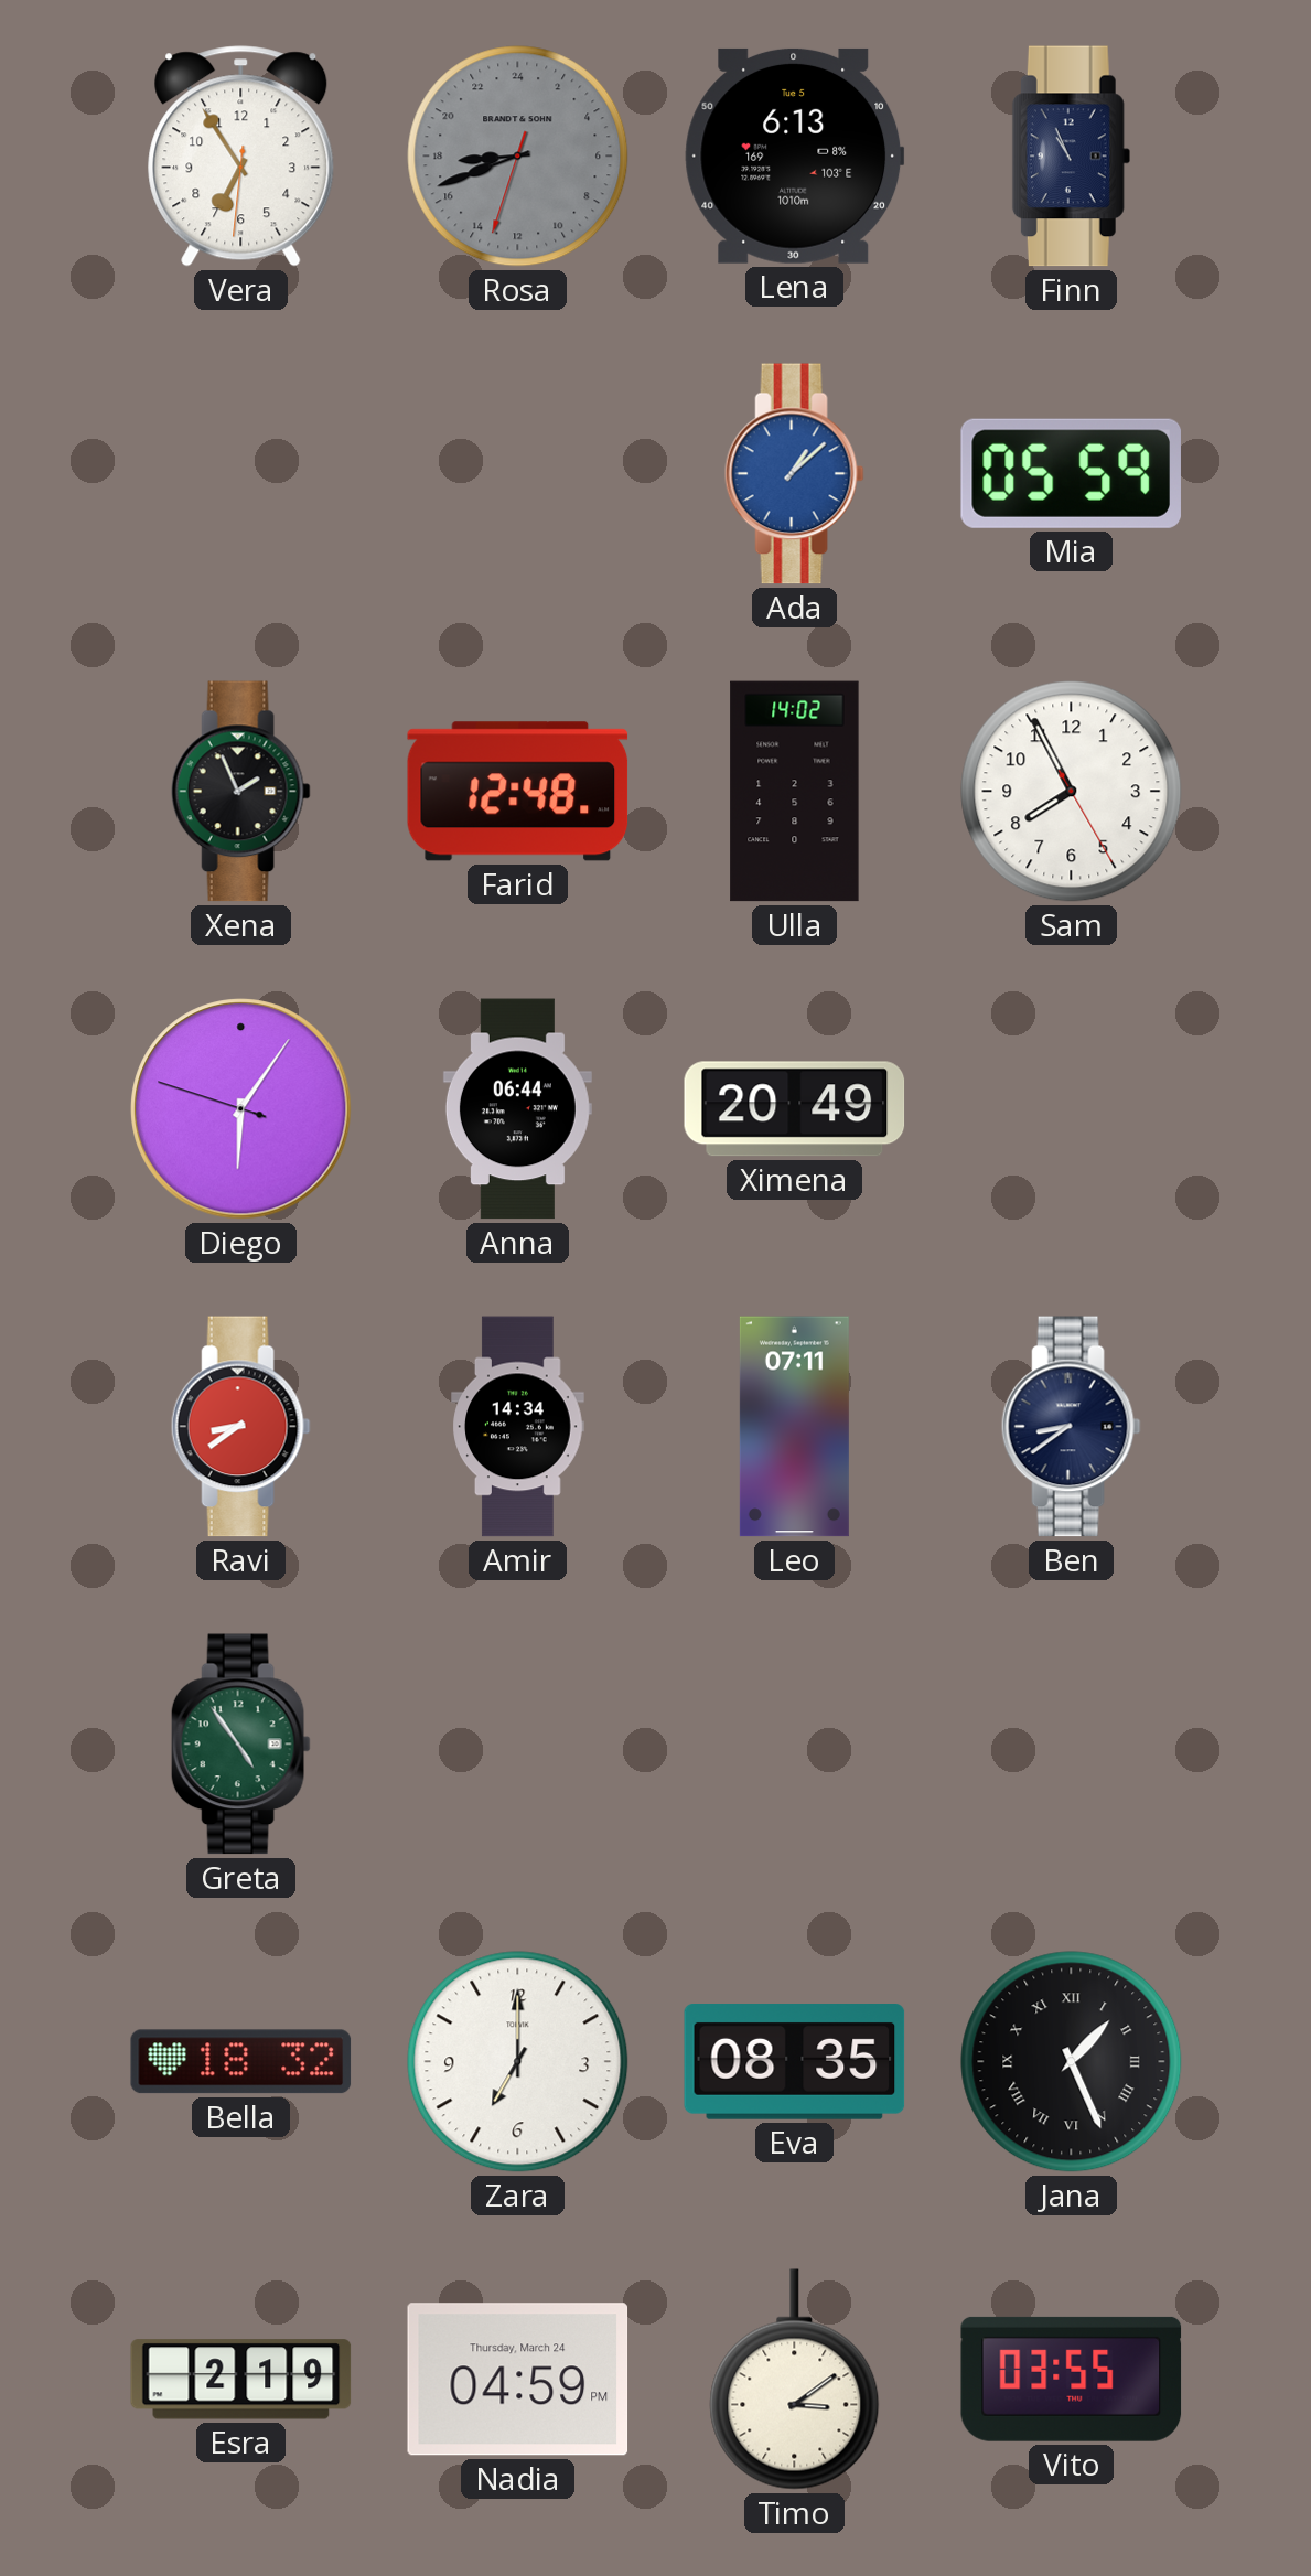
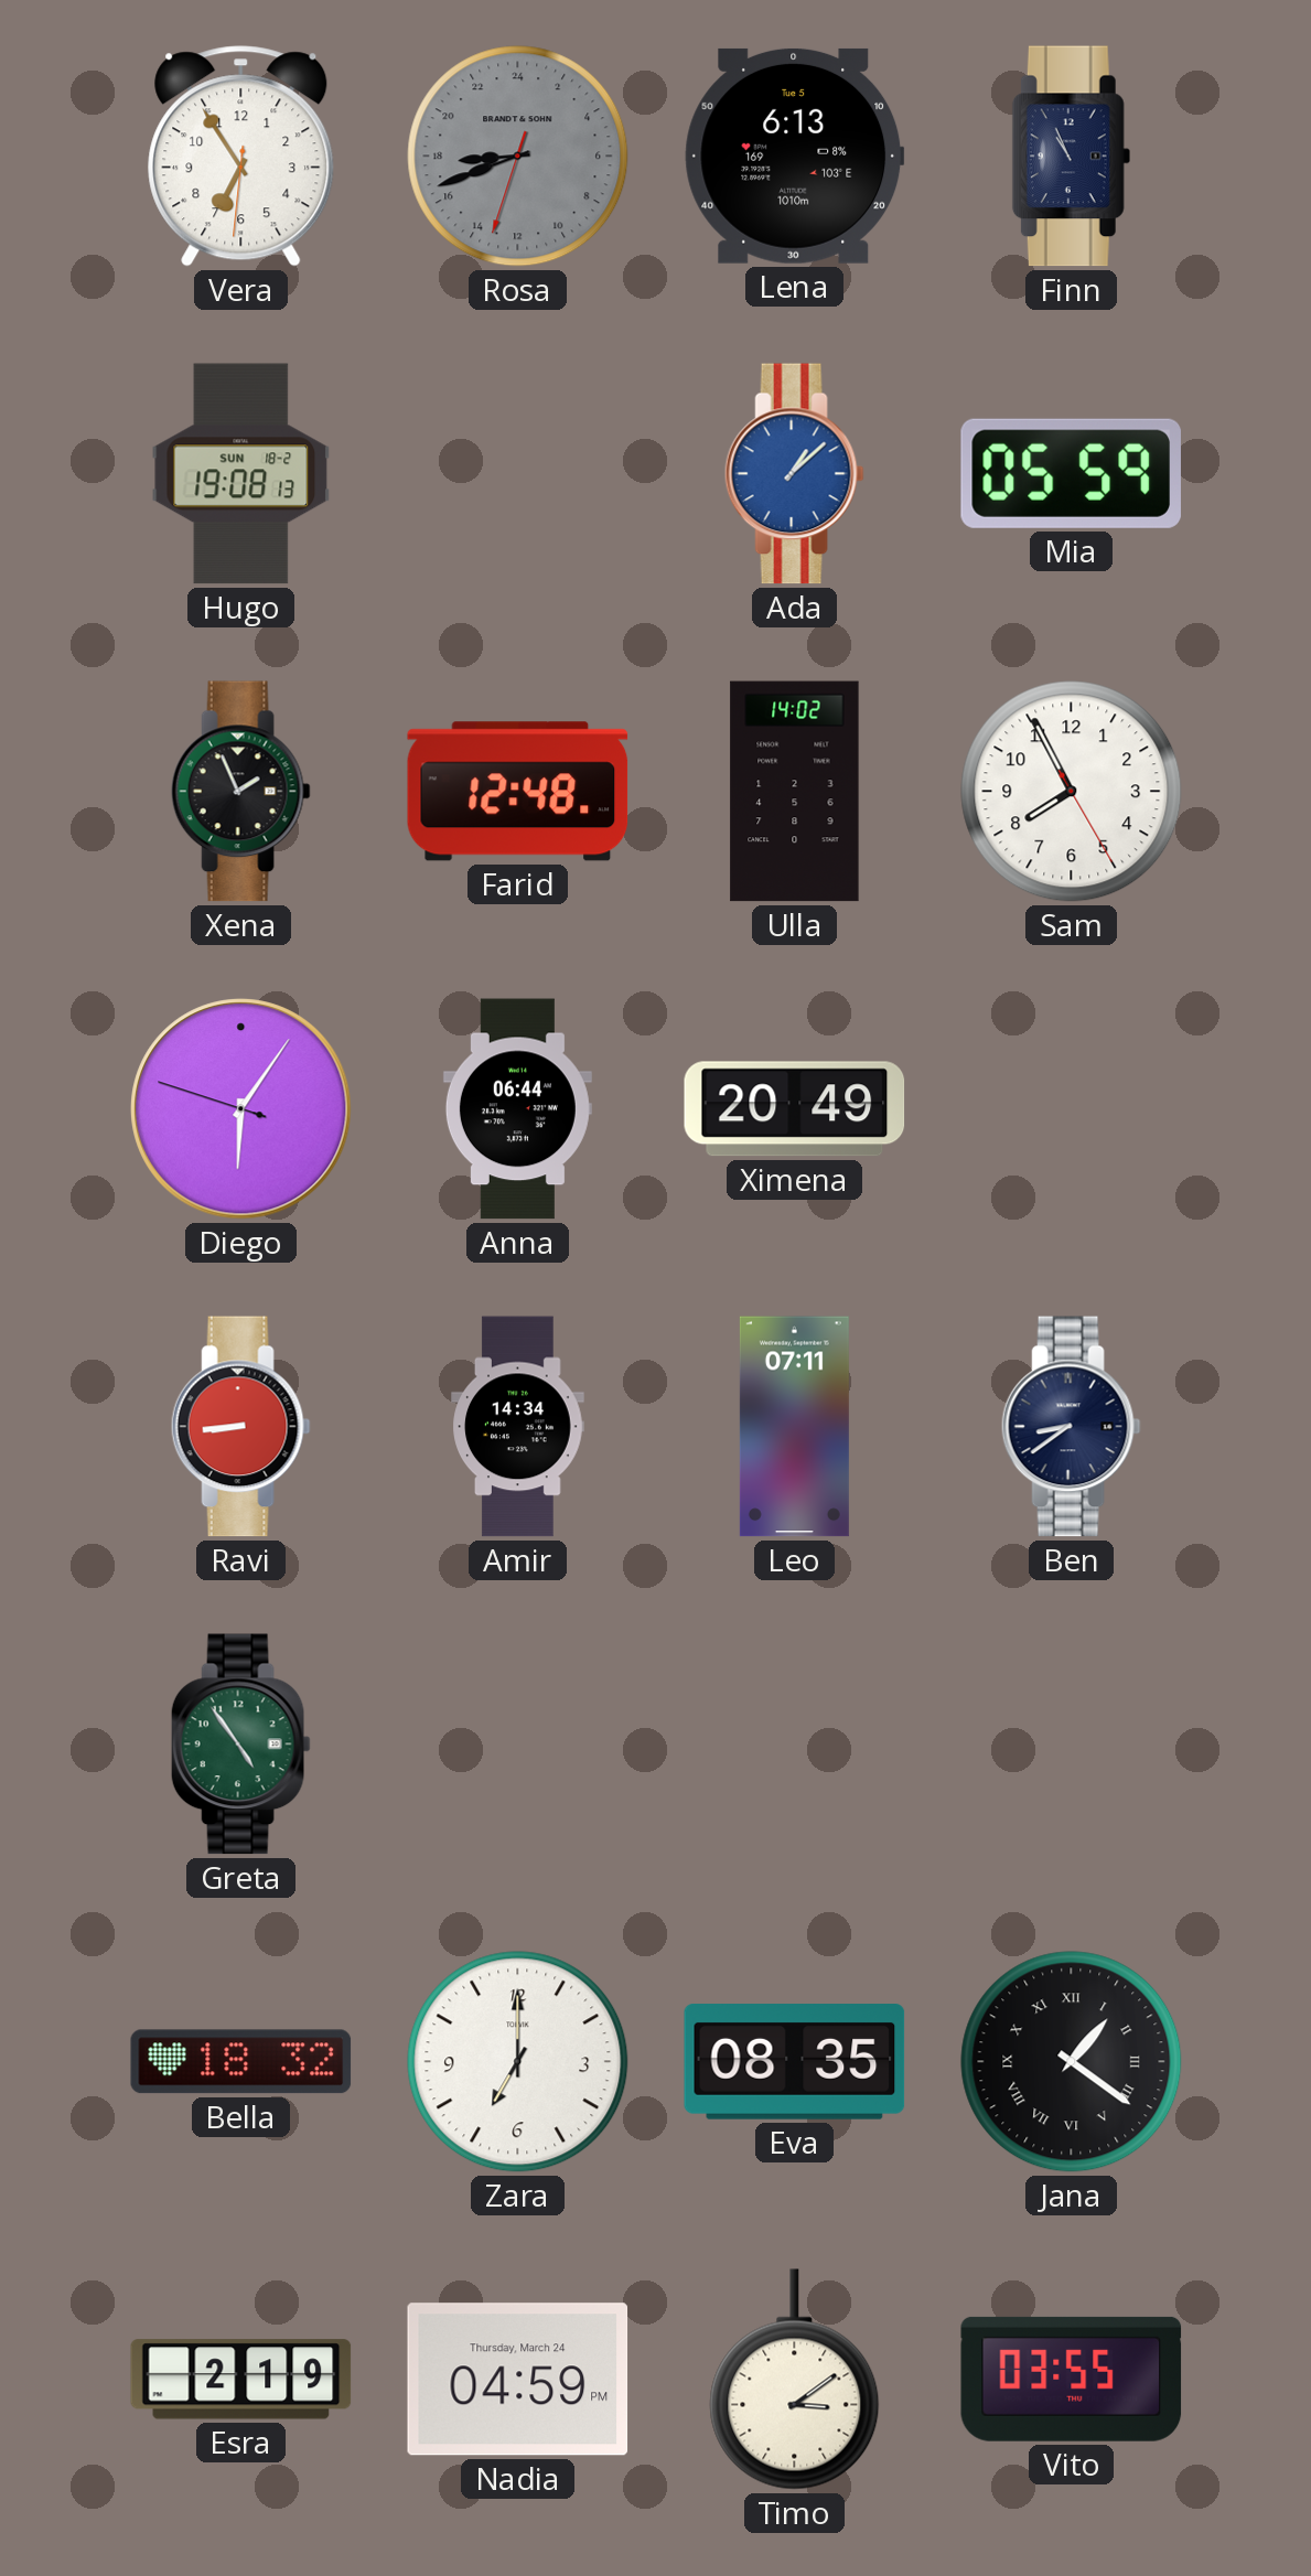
Hugo: none -> 19:08 (241, 474)
Ravi: 8:39 -> 8:44 (240, 1427)
Jana: 1:26 -> 1:21 (1072, 2062)
